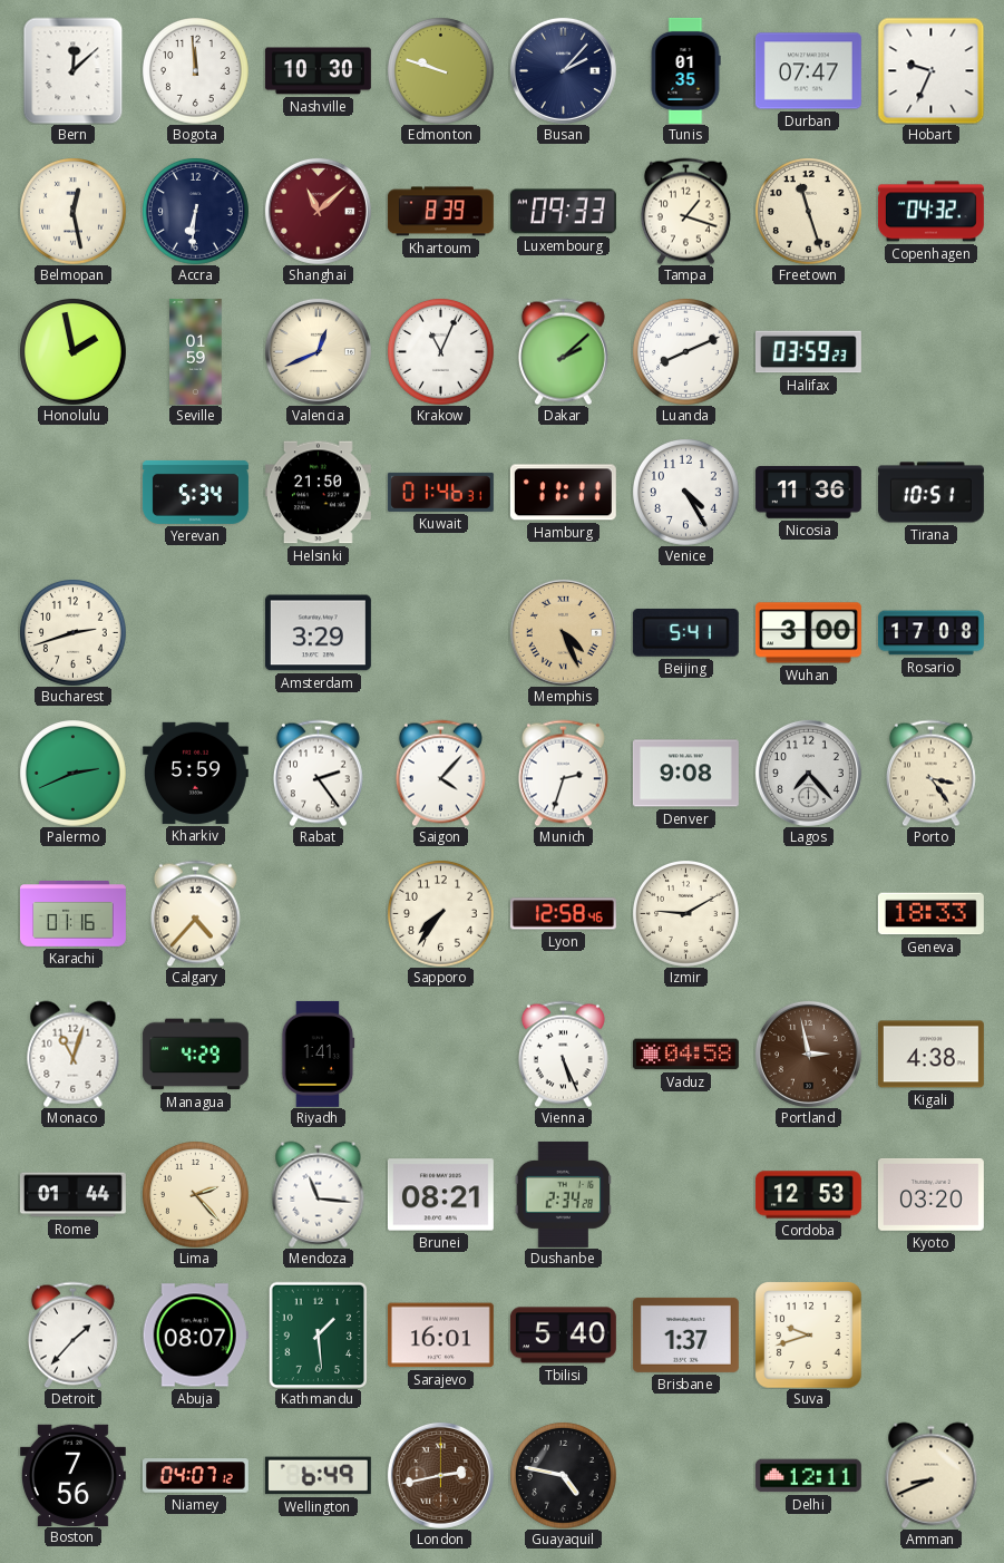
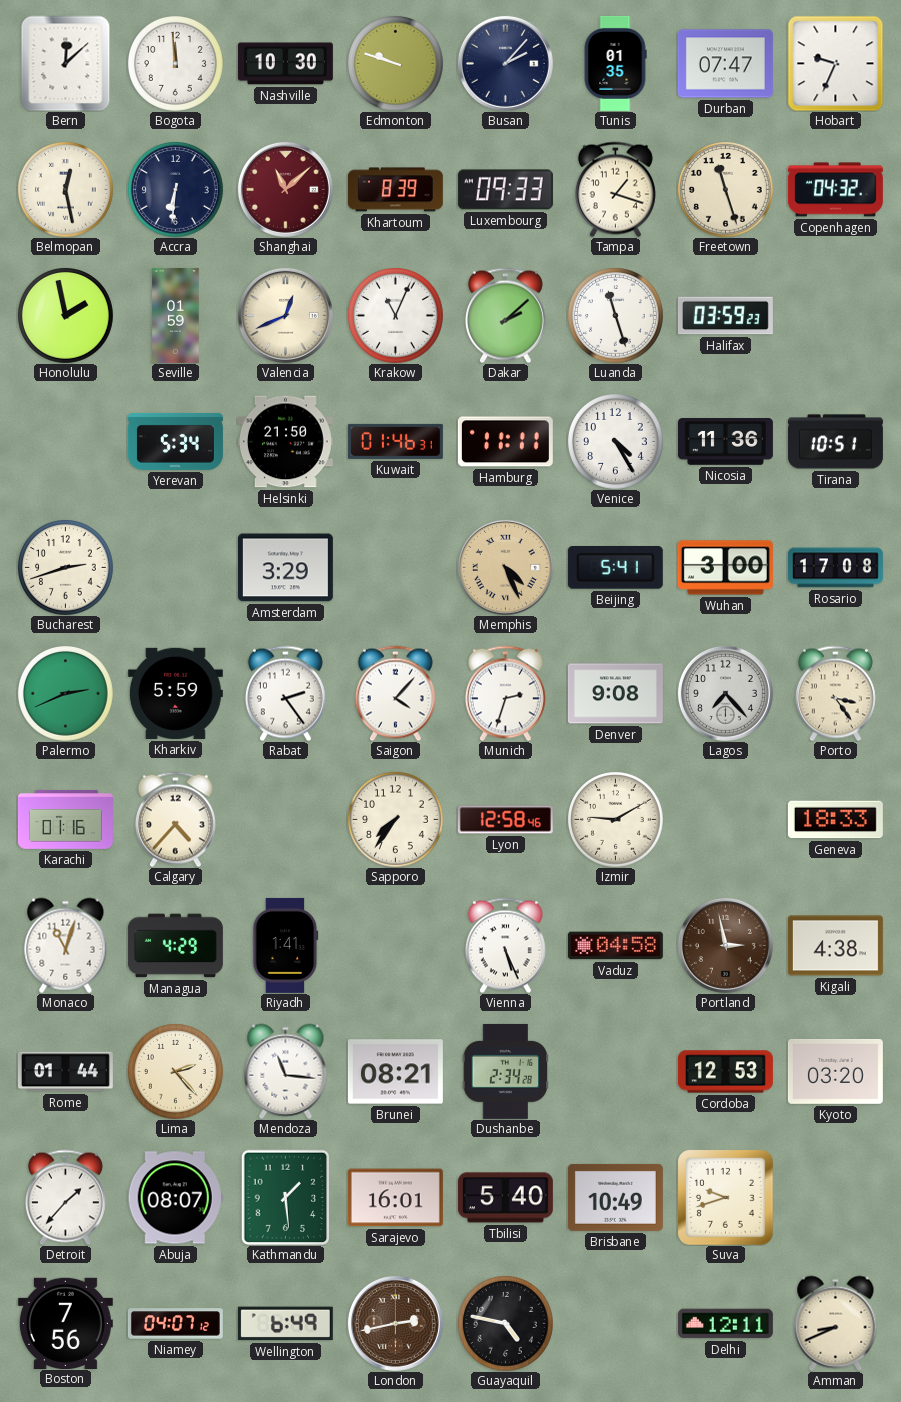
Luanda: 8:11 -> 11:27 (616, 316)
Brisbane: 1:37 -> 10:49 (615, 1197)
